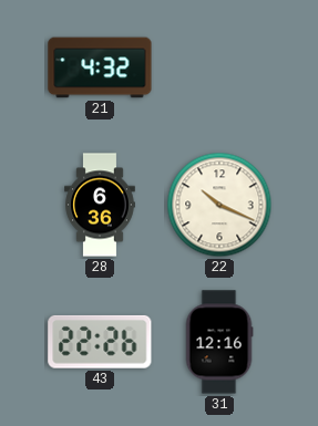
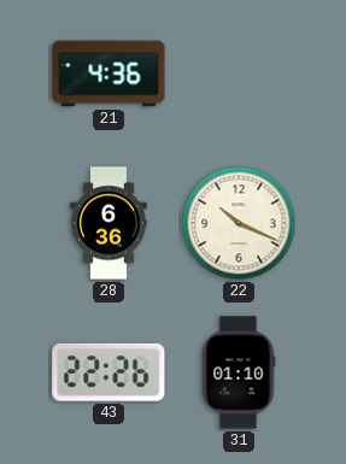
21: 4:32 -> 4:36 (109, 74)
31: 12:16 -> 01:10 (239, 372)
